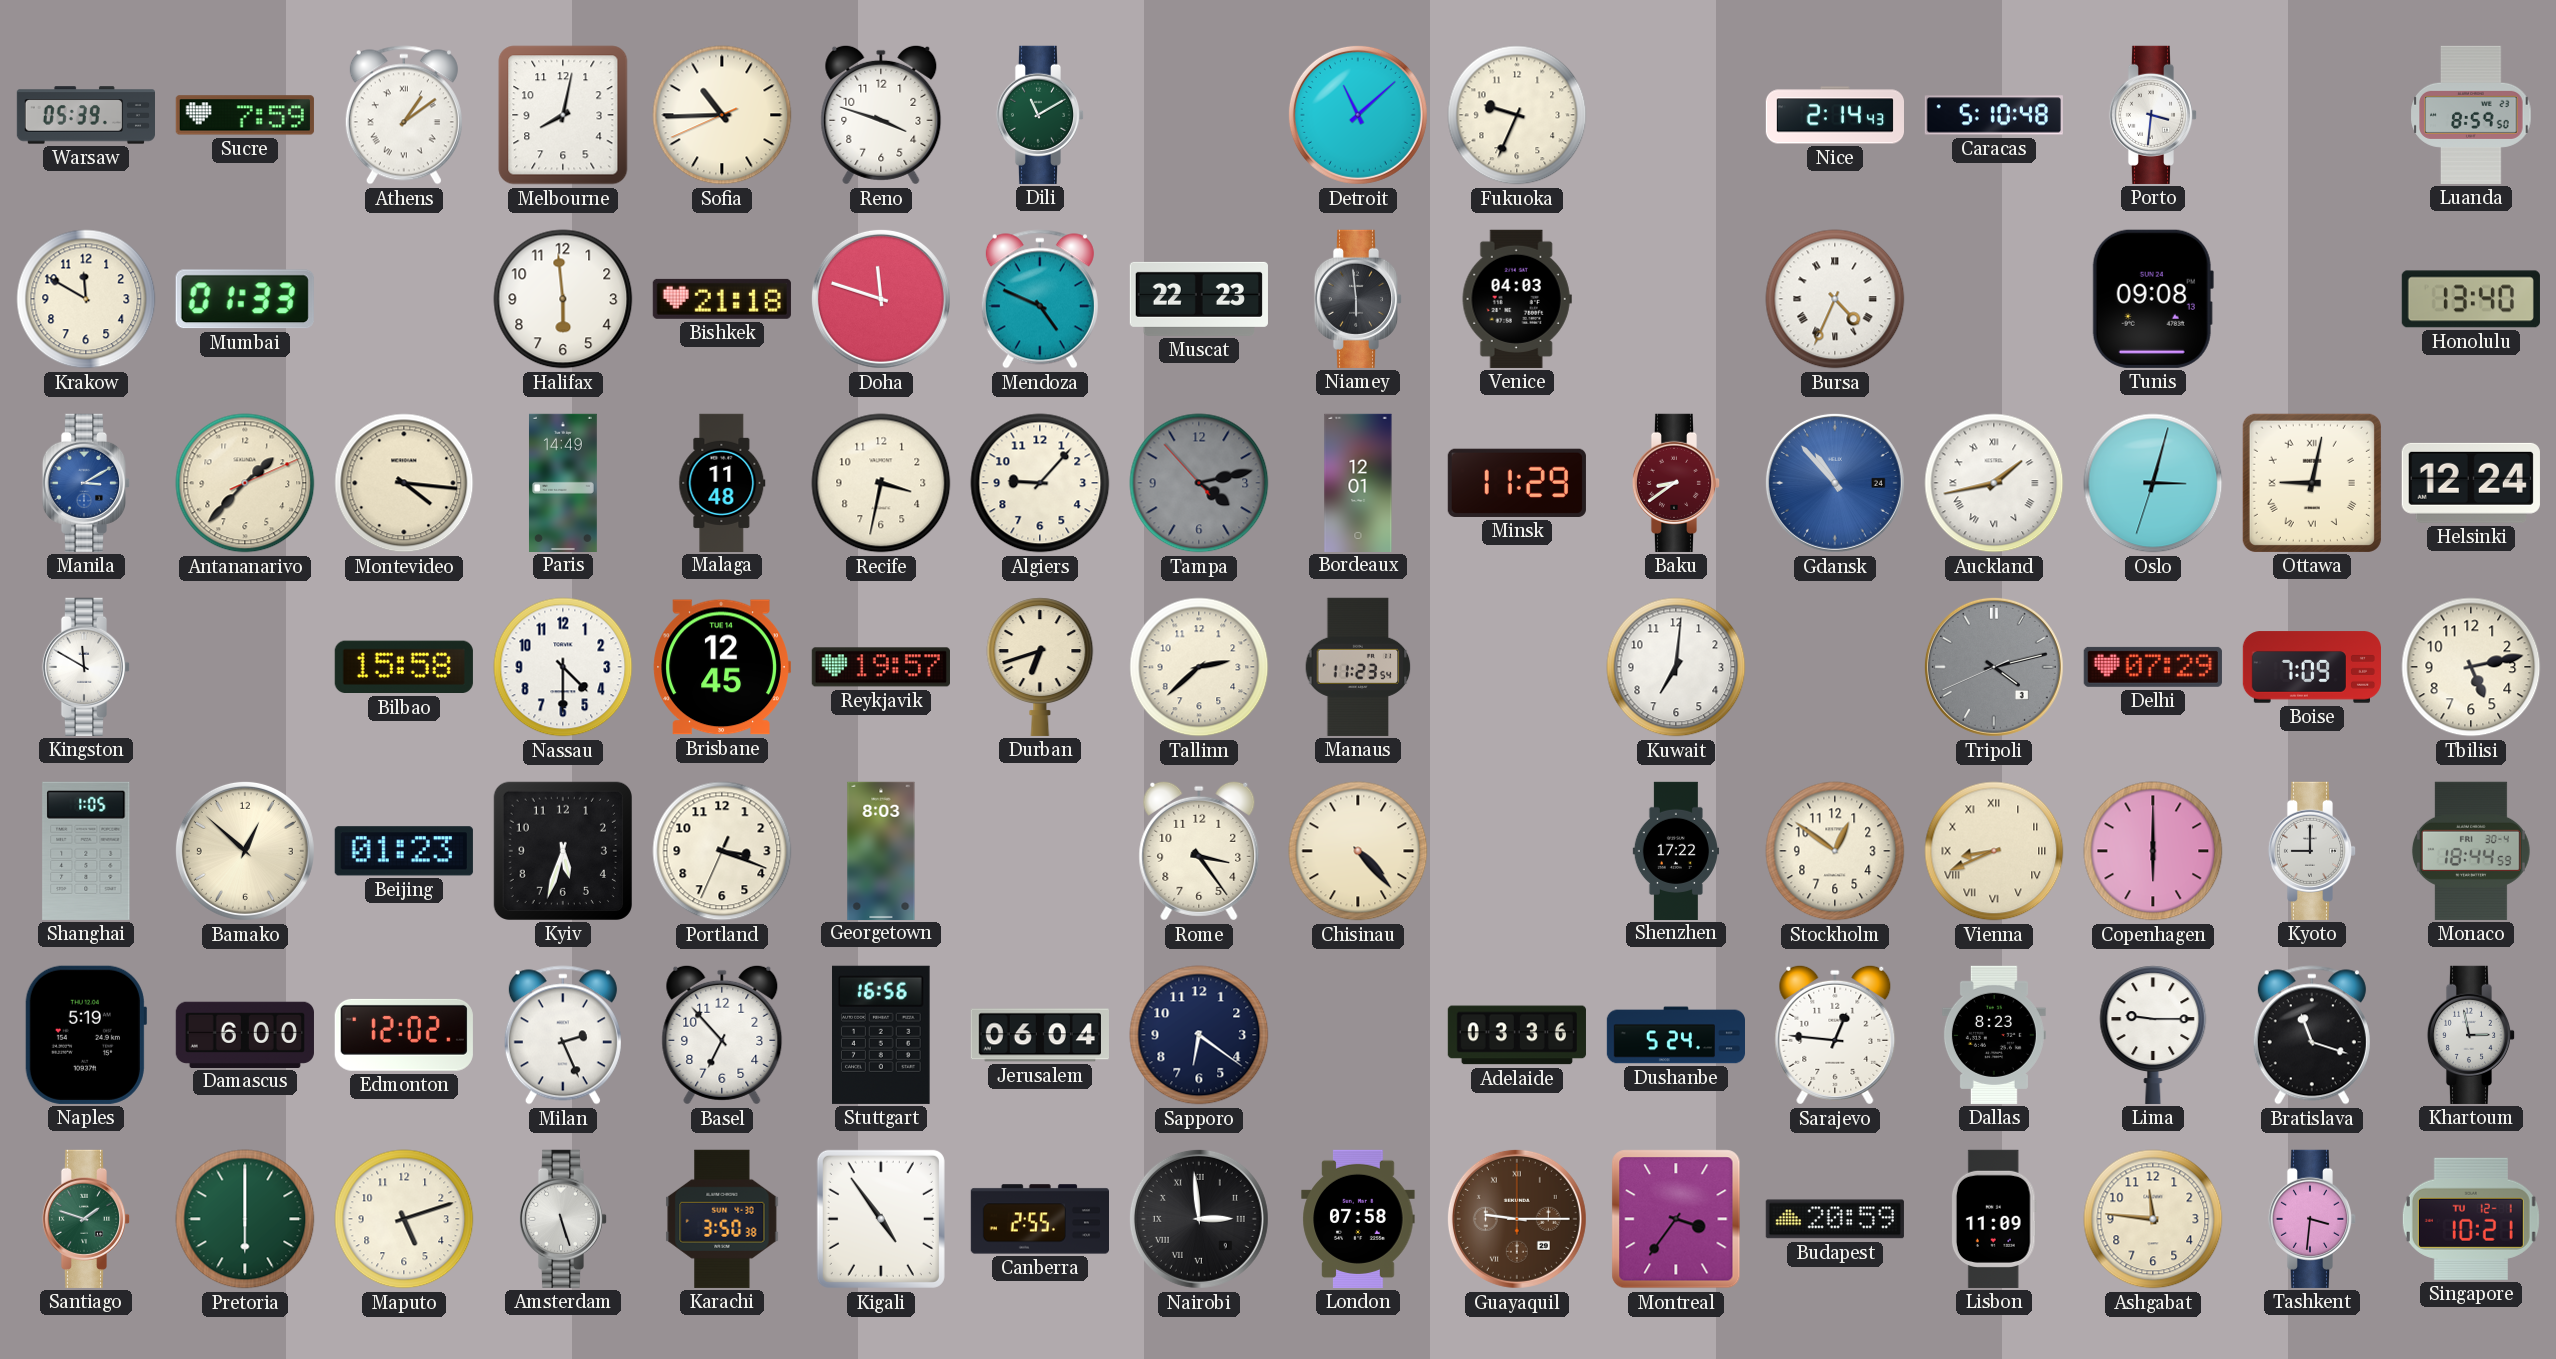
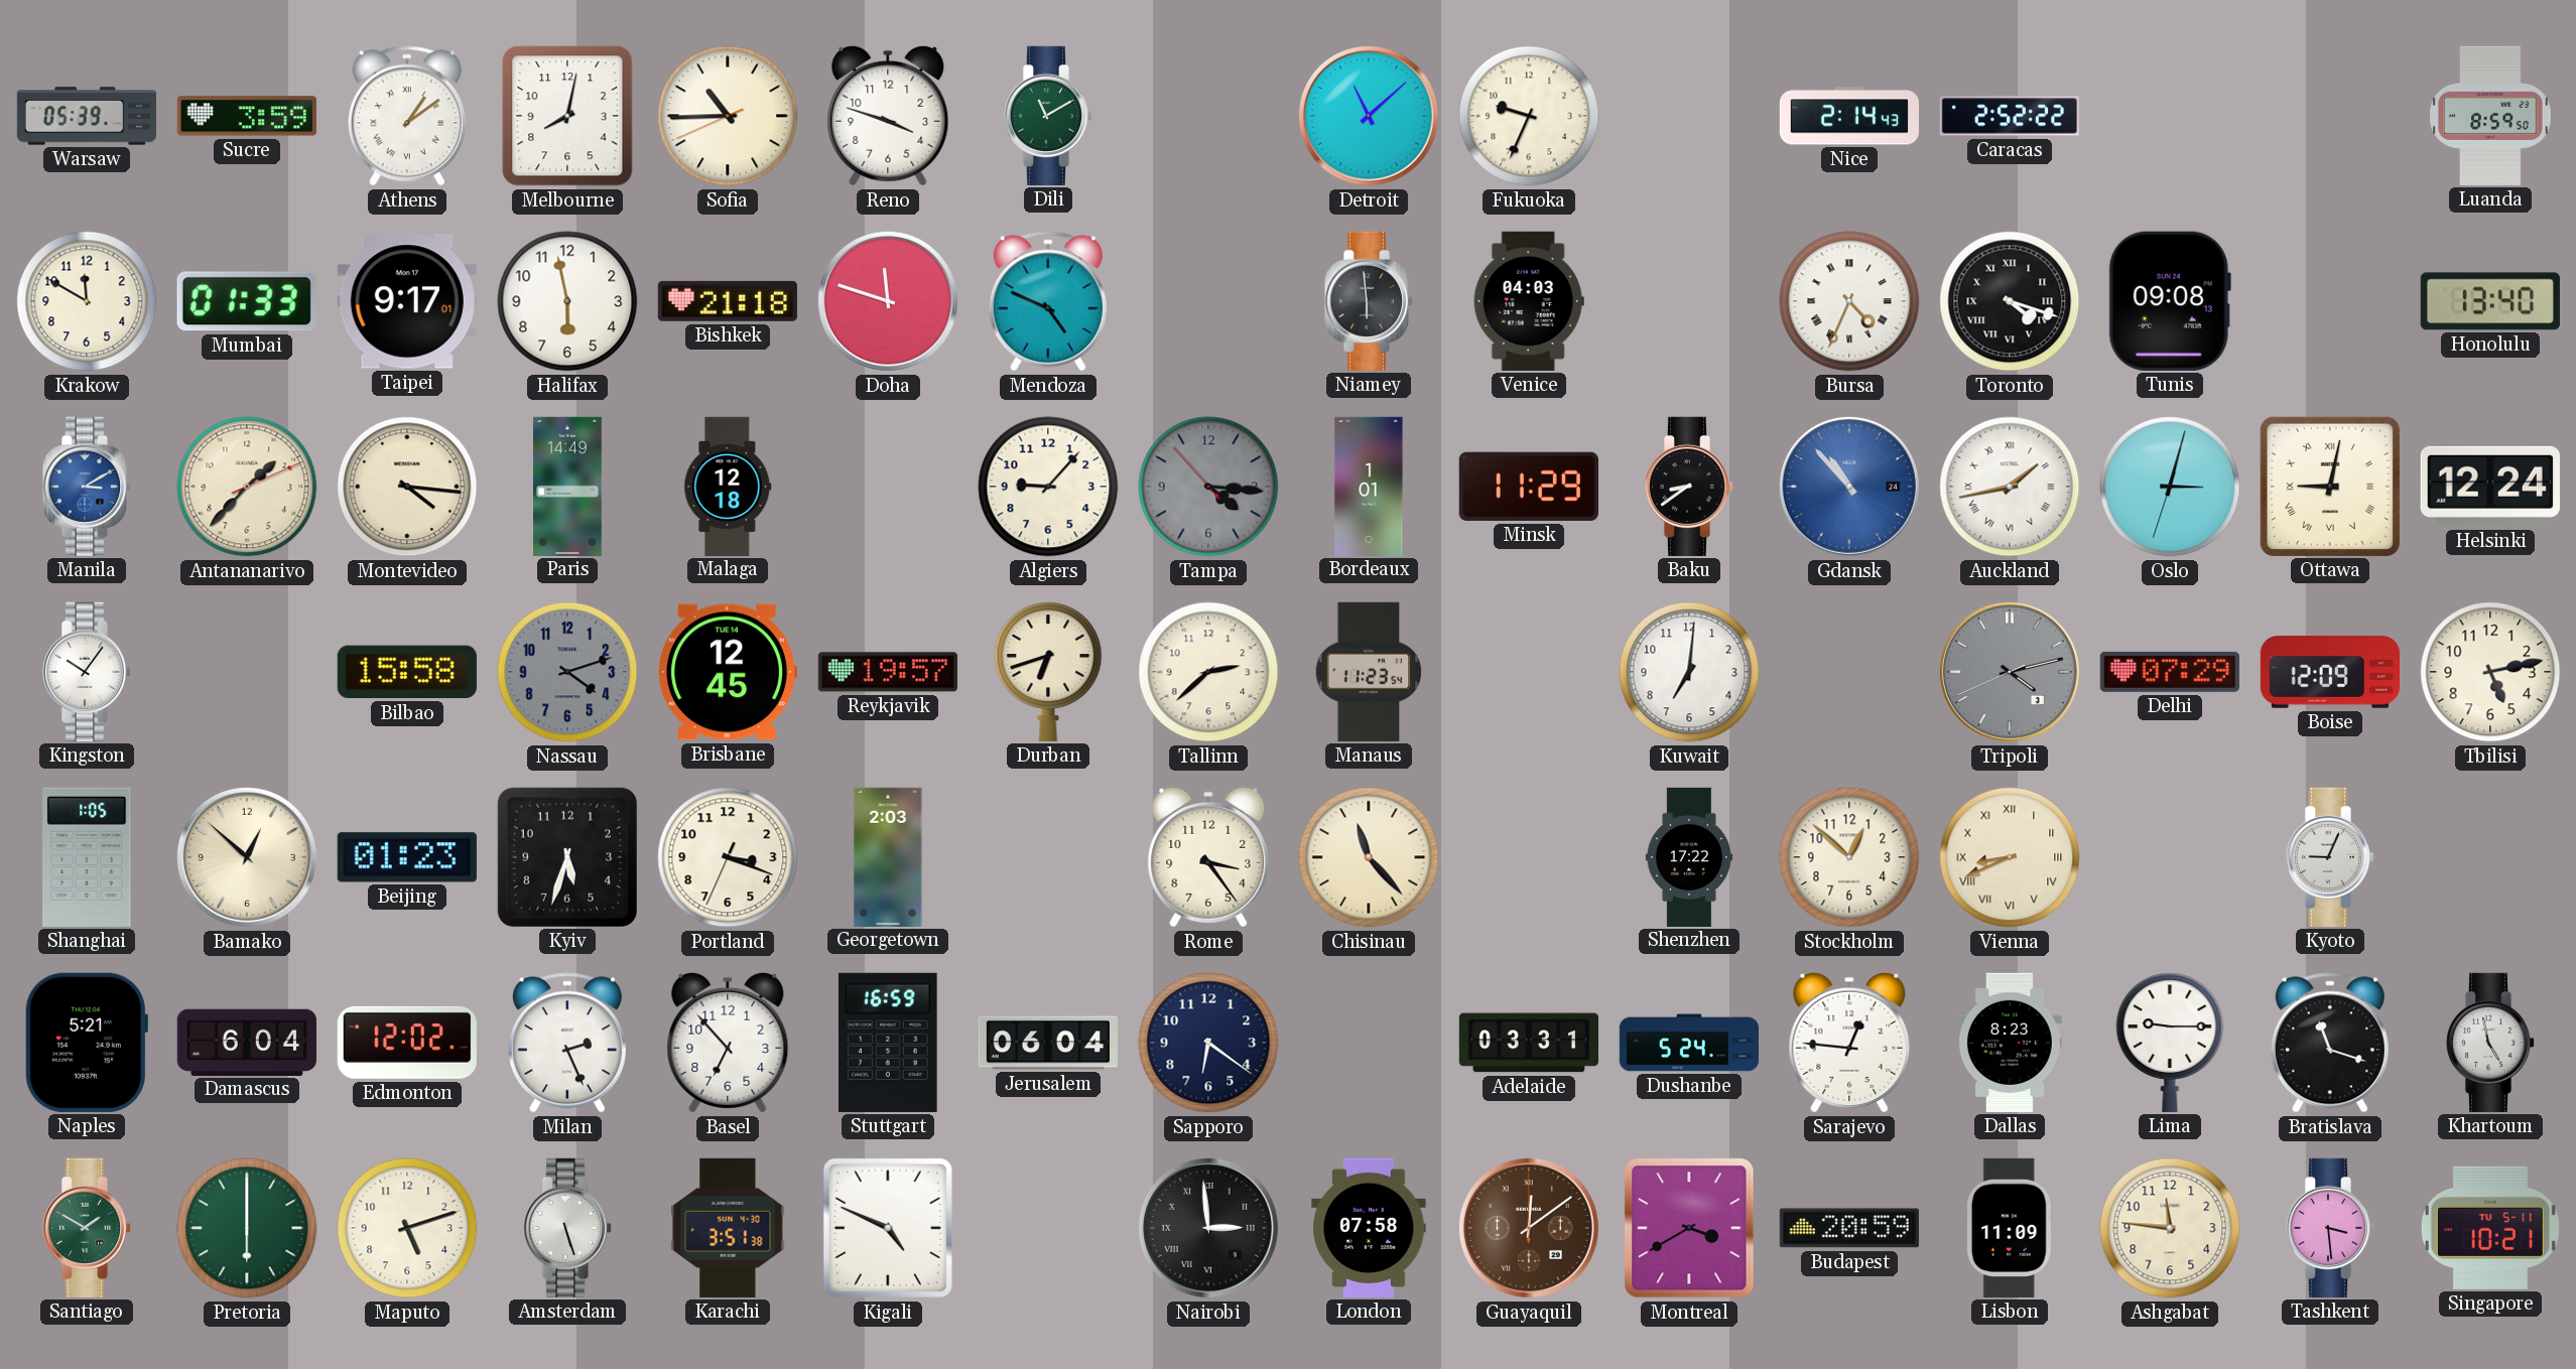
Sucre: 7:59 -> 3:59 (247, 116)
Caracas: 5:10 -> 2:52 (2009, 116)
Porto: 3:31 -> none (2153, 115)
Taipei: none -> 9:17 (407, 301)
Halifax: 5:59 -> 5:58 (567, 301)
Muscat: 22:23 -> none (1199, 299)
Toronto: none -> 4:18 (2010, 301)
Malaga: 11:48 -> 12:18 (728, 486)
Recife: 3:32 -> none (881, 483)
Tampa: 4:12 -> 4:15 (1208, 487)
Bordeaux: 12:01 -> 1:01 (1369, 486)
Baku dial: burgundy -> black (1689, 487)
Kingston: 11:50 -> 10:06 (87, 672)
Nassau: 4:30 -> 4:12 (567, 672)
Nassau dial: white -> grey (567, 672)
Boise: 7:09 -> 12:09 (2329, 672)
Georgetown: 8:03 -> 2:03 (888, 856)
Chisinau: 4:23 -> 11:23 (1369, 857)
Stockholm: 12:51 -> 12:52 (1849, 857)
Copenhagen: 6:00 -> none (2153, 851)
Kyoto: 9:00 -> 9:04 (2330, 857)
Monaco: 18:44 -> none (2471, 851)
Naples: 5:19 -> 5:21 (86, 1043)
Damascus: 6:00 -> 6:04 (247, 1042)
Stuttgart: 16:56 -> 16:59 (889, 1043)
Adelaide: 03:36 -> 03:31 (1529, 1043)
Khartoum: 2:58 -> 4:58 (2490, 1043)
Santiago: 1:48 -> 1:50 (87, 1228)
Karachi: 3:50 -> 3:51 (728, 1228)
Kigali: 4:54 -> 4:49 (888, 1228)
Canberra: 2:55 -> none (1039, 1219)
Guayaquil: 9:15 -> 12:09 (1529, 1228)
Montreal: 3:36 -> 3:40 (1689, 1228)
Tashkent: 3:31 -> 3:29 (2330, 1228)
Singapore date: TU 12-1 -> TU 5-11 (2490, 1228)
